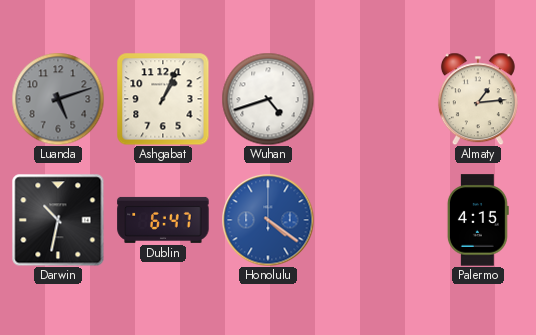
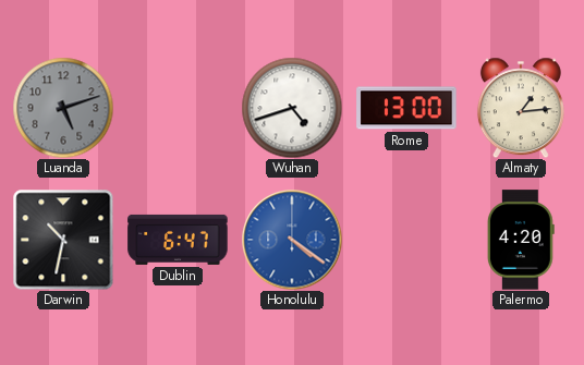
Ashgabat: 1:04 -> none (163, 99)
Rome: none -> 13:00 (406, 108)
Palermo: 4:15 -> 4:20 (521, 240)
